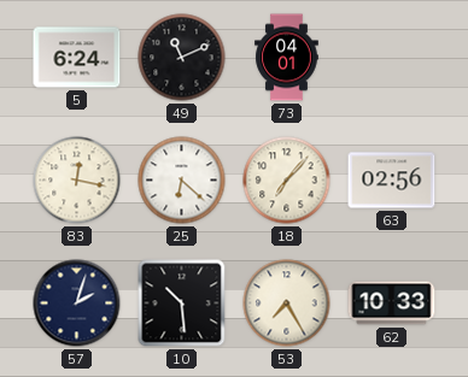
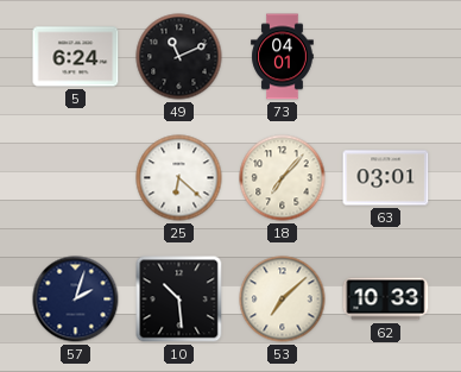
83: 12:17 -> none (77, 181)
63: 02:56 -> 03:01 (386, 178)
53: 7:25 -> 7:08 (283, 300)
